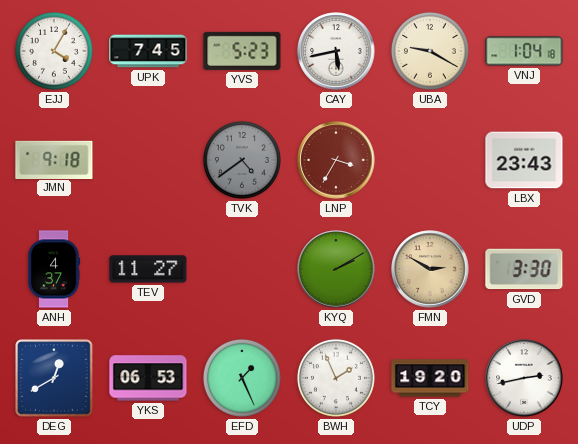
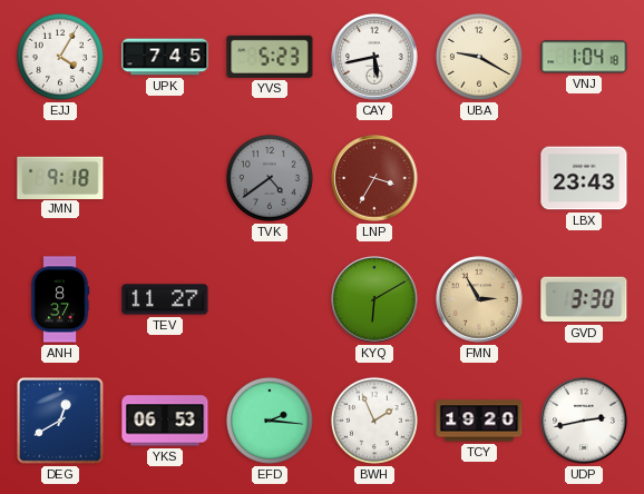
ANH: 4:37 -> 8:37 (60, 299)
KYQ: 2:10 -> 6:10 (374, 299)
FMN: 2:50 -> 2:55 (479, 299)
EFD: 1:26 -> 2:16 (270, 421)
